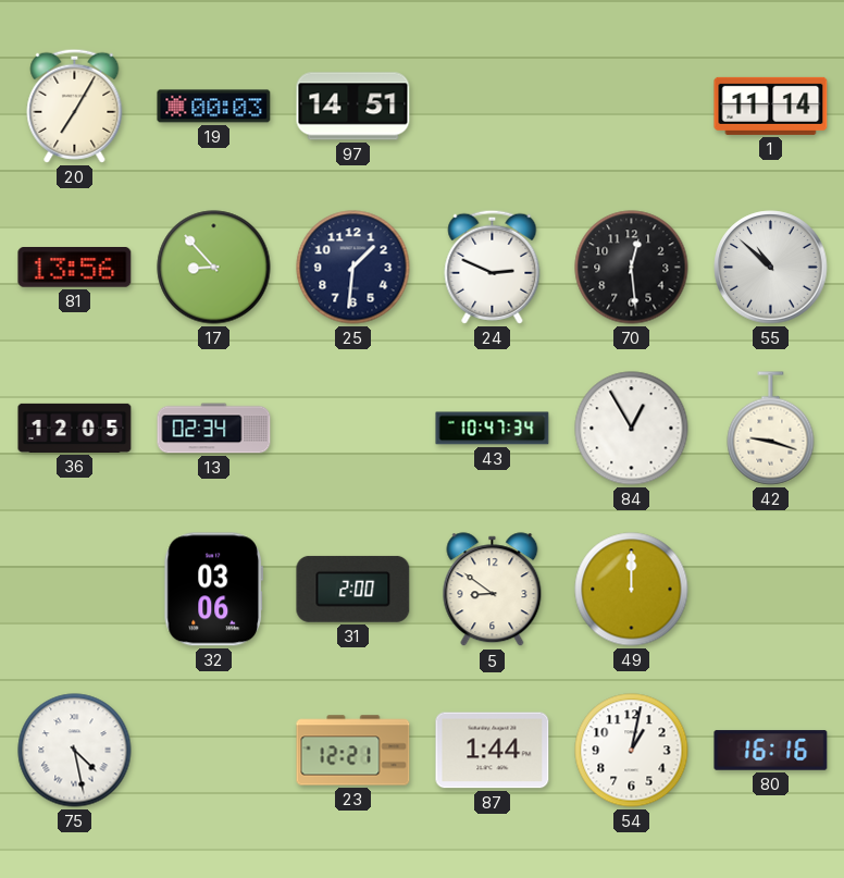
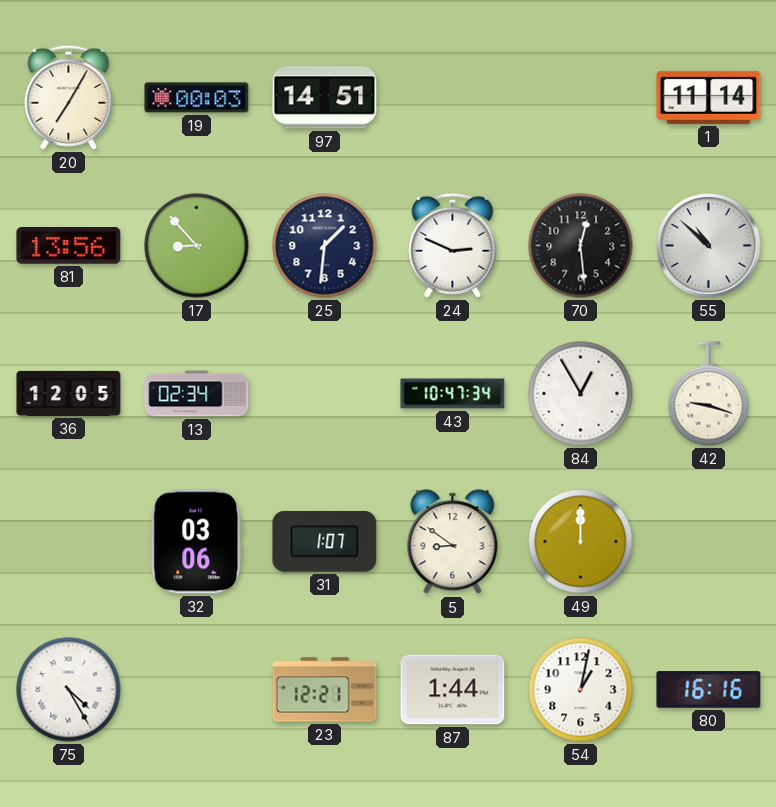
31: 2:00 -> 1:07 (325, 541)
75: 4:28 -> 4:25 (69, 690)
